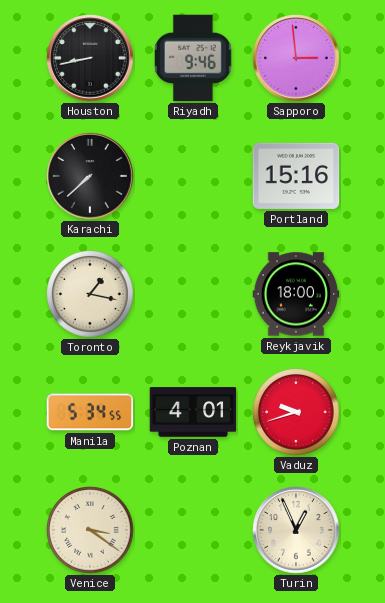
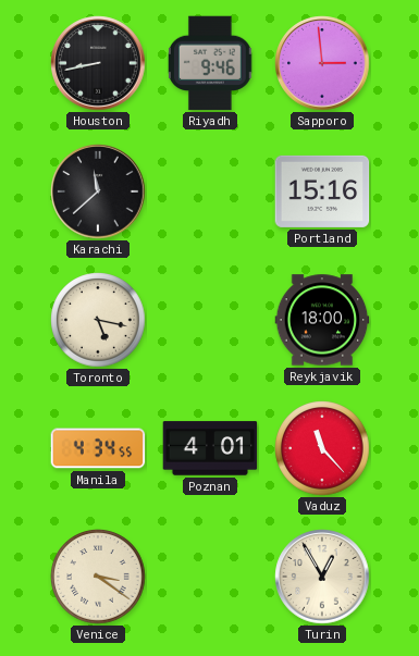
Karachi: 7:38 -> 11:38 (98, 191)
Toronto: 1:17 -> 5:17 (98, 320)
Manila: 5:34 -> 4:34 (98, 448)
Vaduz: 9:42 -> 11:23 (322, 448)
Turin: 12:56 -> 12:55 (322, 577)
